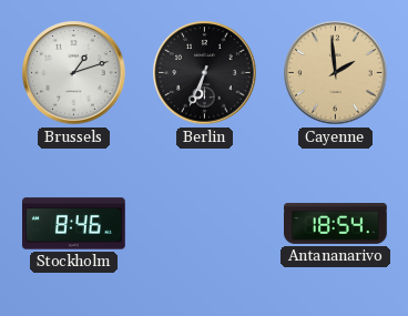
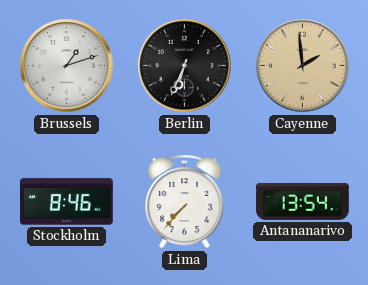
Lima: none -> 7:37 (185, 202)
Antananarivo: 18:54 -> 13:54 (303, 201)
